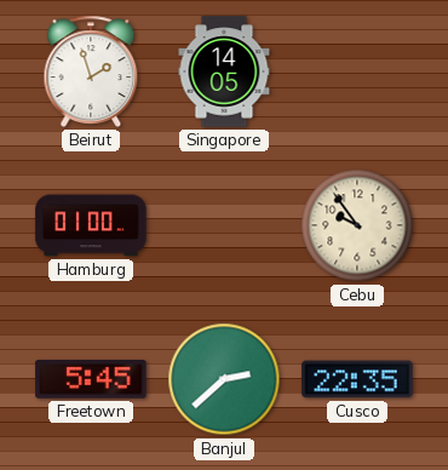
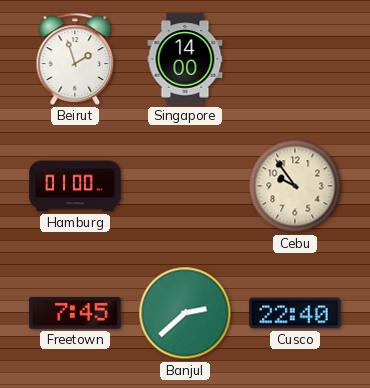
Singapore: 14:05 -> 14:00 (185, 59)
Freetown: 5:45 -> 7:45 (75, 313)
Cusco: 22:35 -> 22:40 (295, 313)
